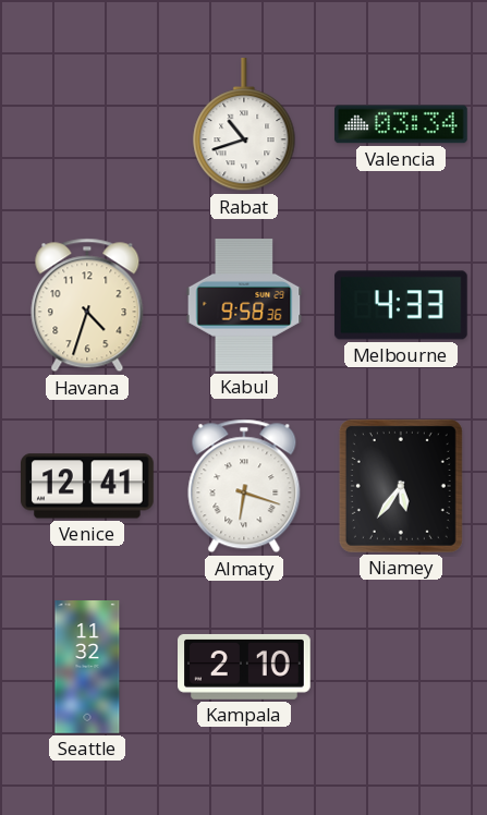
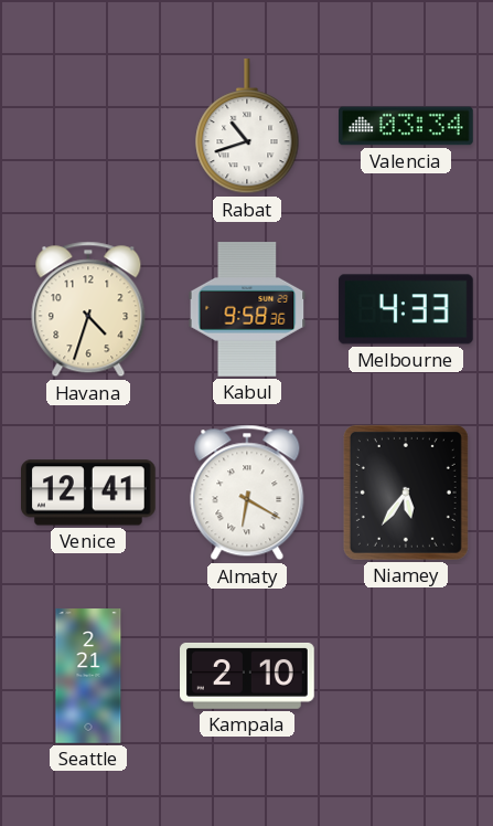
Almaty: 6:18 -> 6:20 (247, 493)
Seattle: 11:32 -> 2:21 (88, 676)
